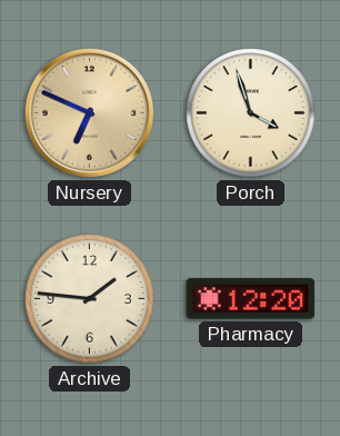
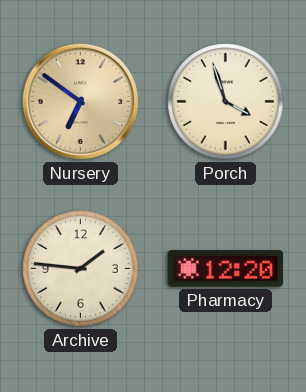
Nursery: 6:49 -> 6:51 (80, 101)
